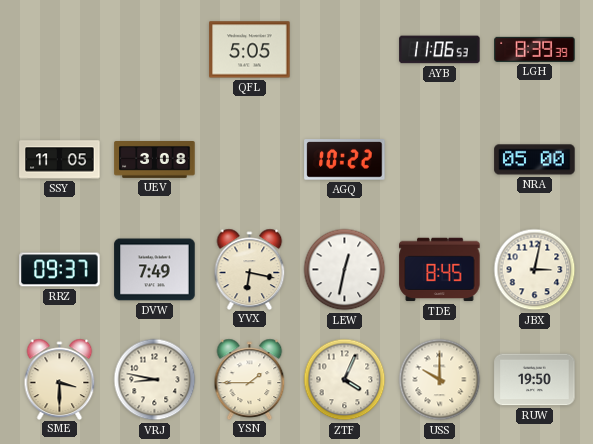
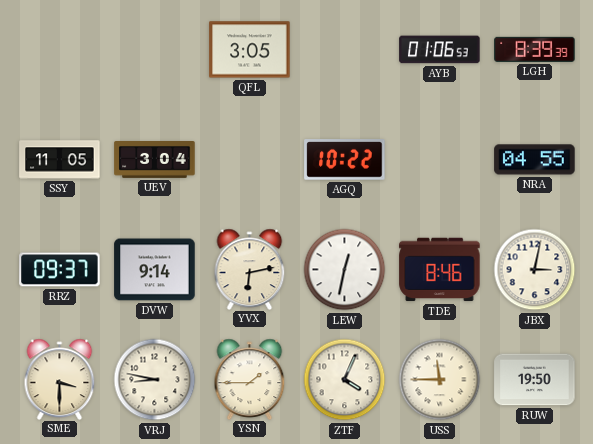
QFL: 5:05 -> 3:05 (250, 50)
AYB: 11:06 -> 01:06 (440, 50)
UEV: 3:08 -> 3:04 (155, 160)
NRA: 05:00 -> 04:55 (535, 160)
DVW: 7:49 -> 9:14 (155, 270)
YVX: 6:17 -> 6:13 (250, 269)
TDE: 8:45 -> 8:46 (440, 270)
USS: 10:00 -> 11:45 (440, 380)
